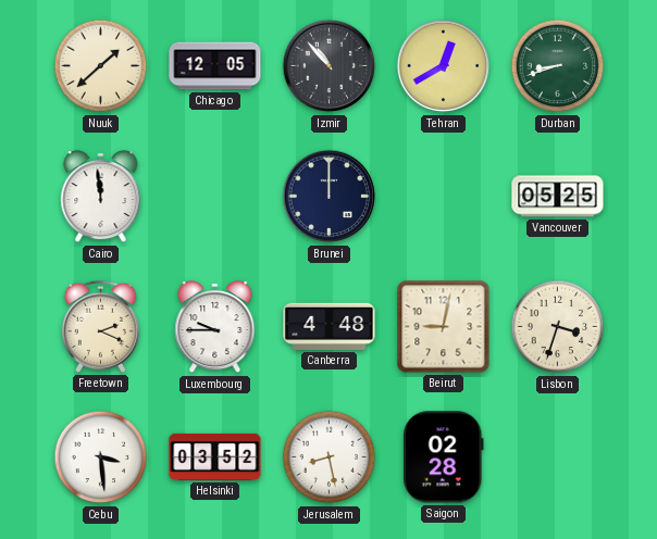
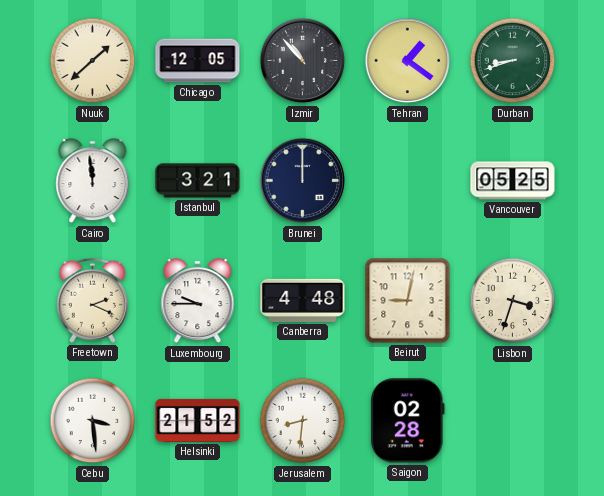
Tehran: 12:40 -> 1:21 (408, 61)
Istanbul: none -> 3:21 (198, 181)
Helsinki: 03:52 -> 21:52 (198, 420)
Jerusalem: 8:28 -> 8:31 (303, 421)
